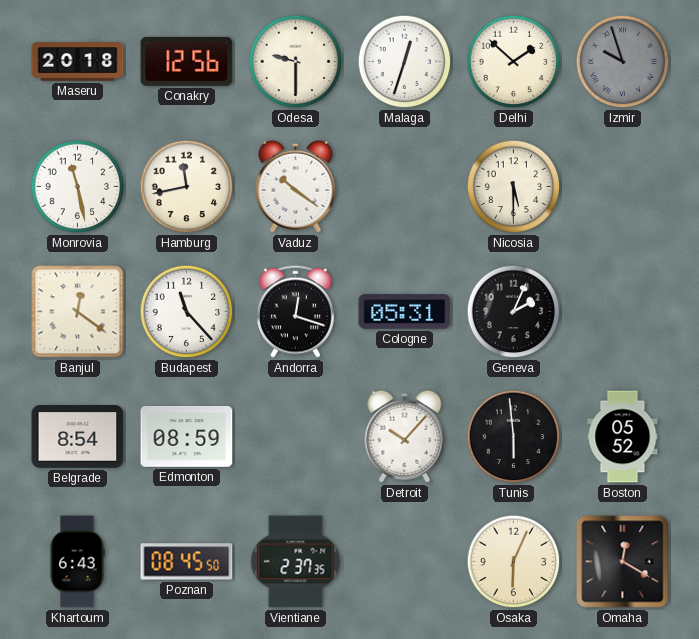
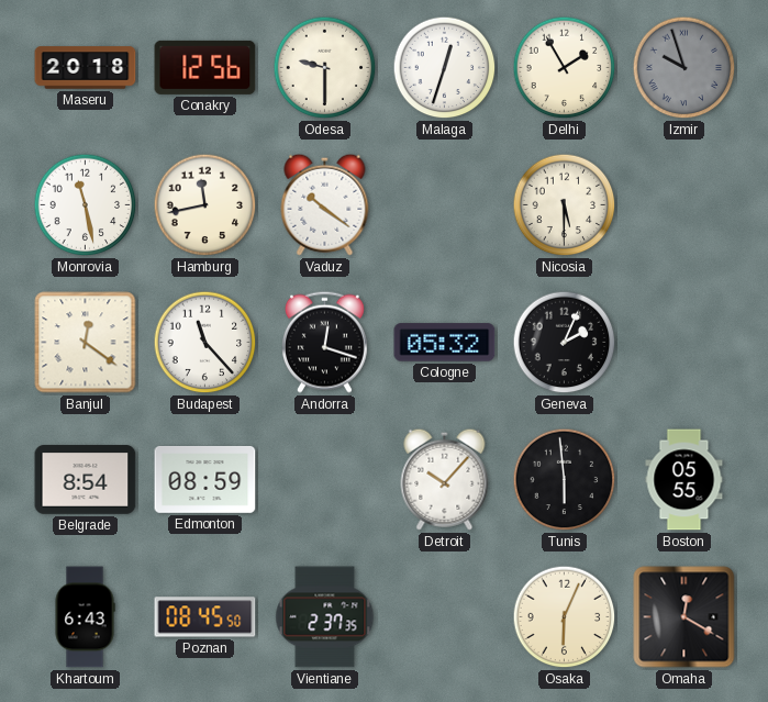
Delhi: 1:52 -> 1:55 (565, 68)
Cologne: 05:31 -> 05:32 (445, 343)
Boston: 05:52 -> 05:55 (684, 480)
